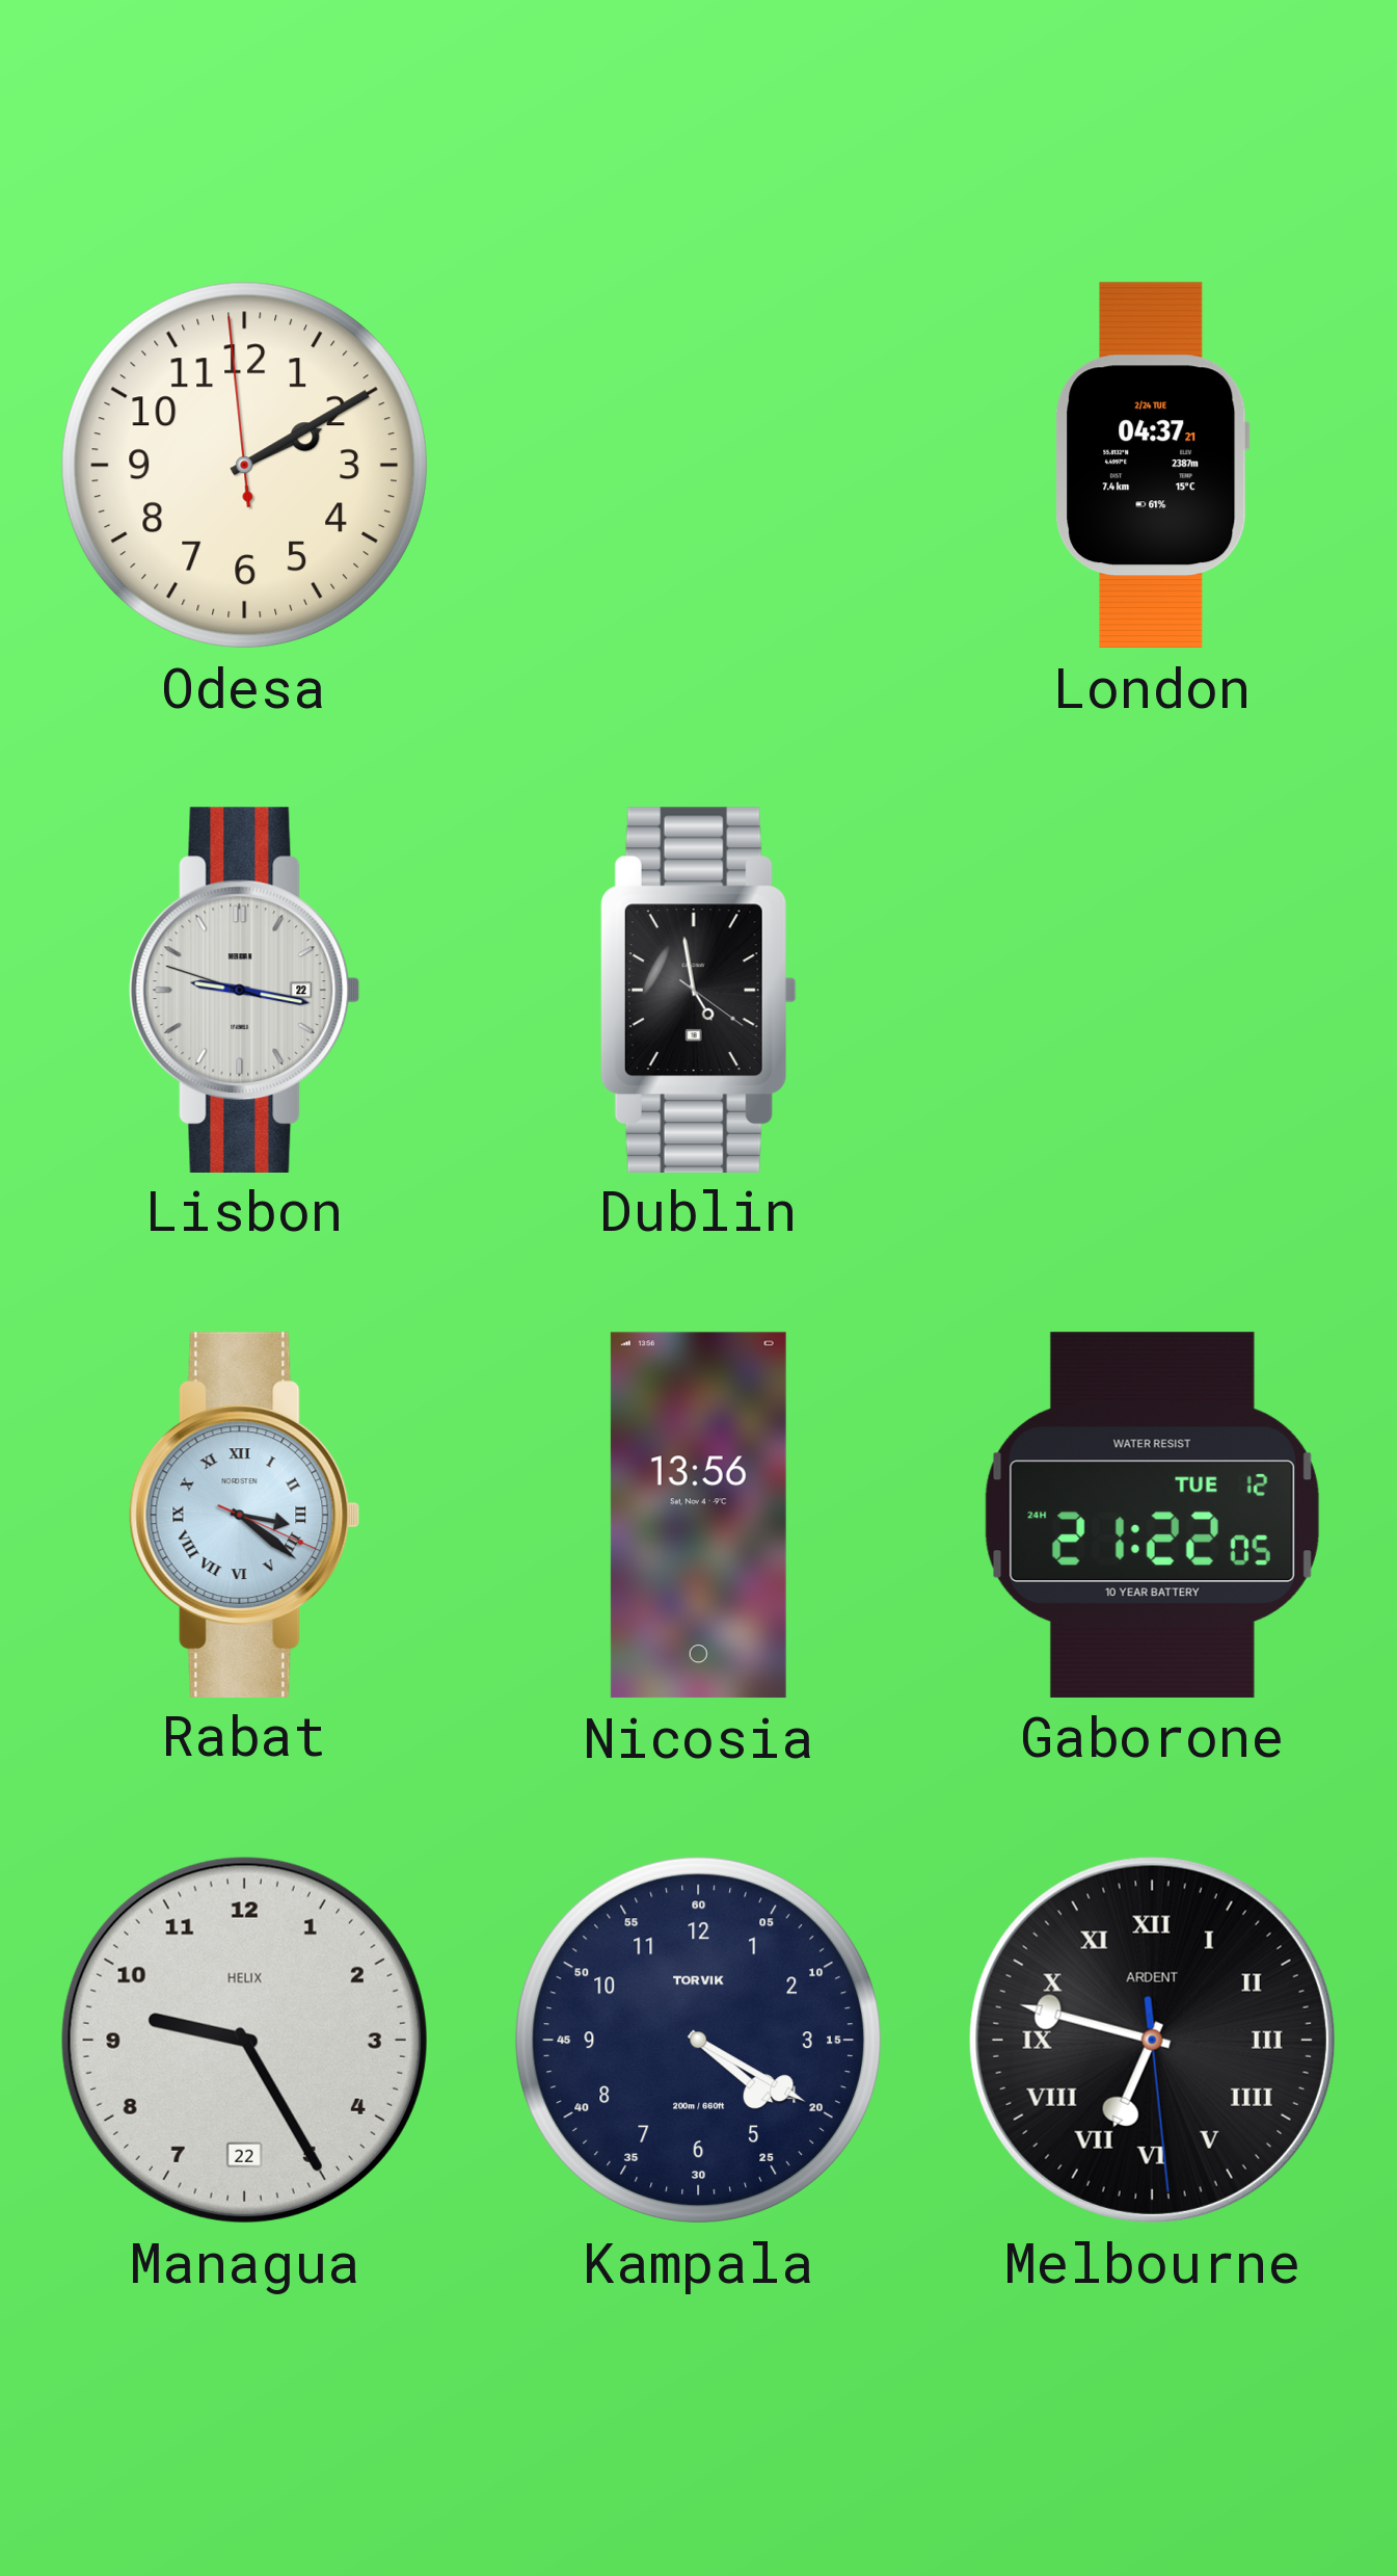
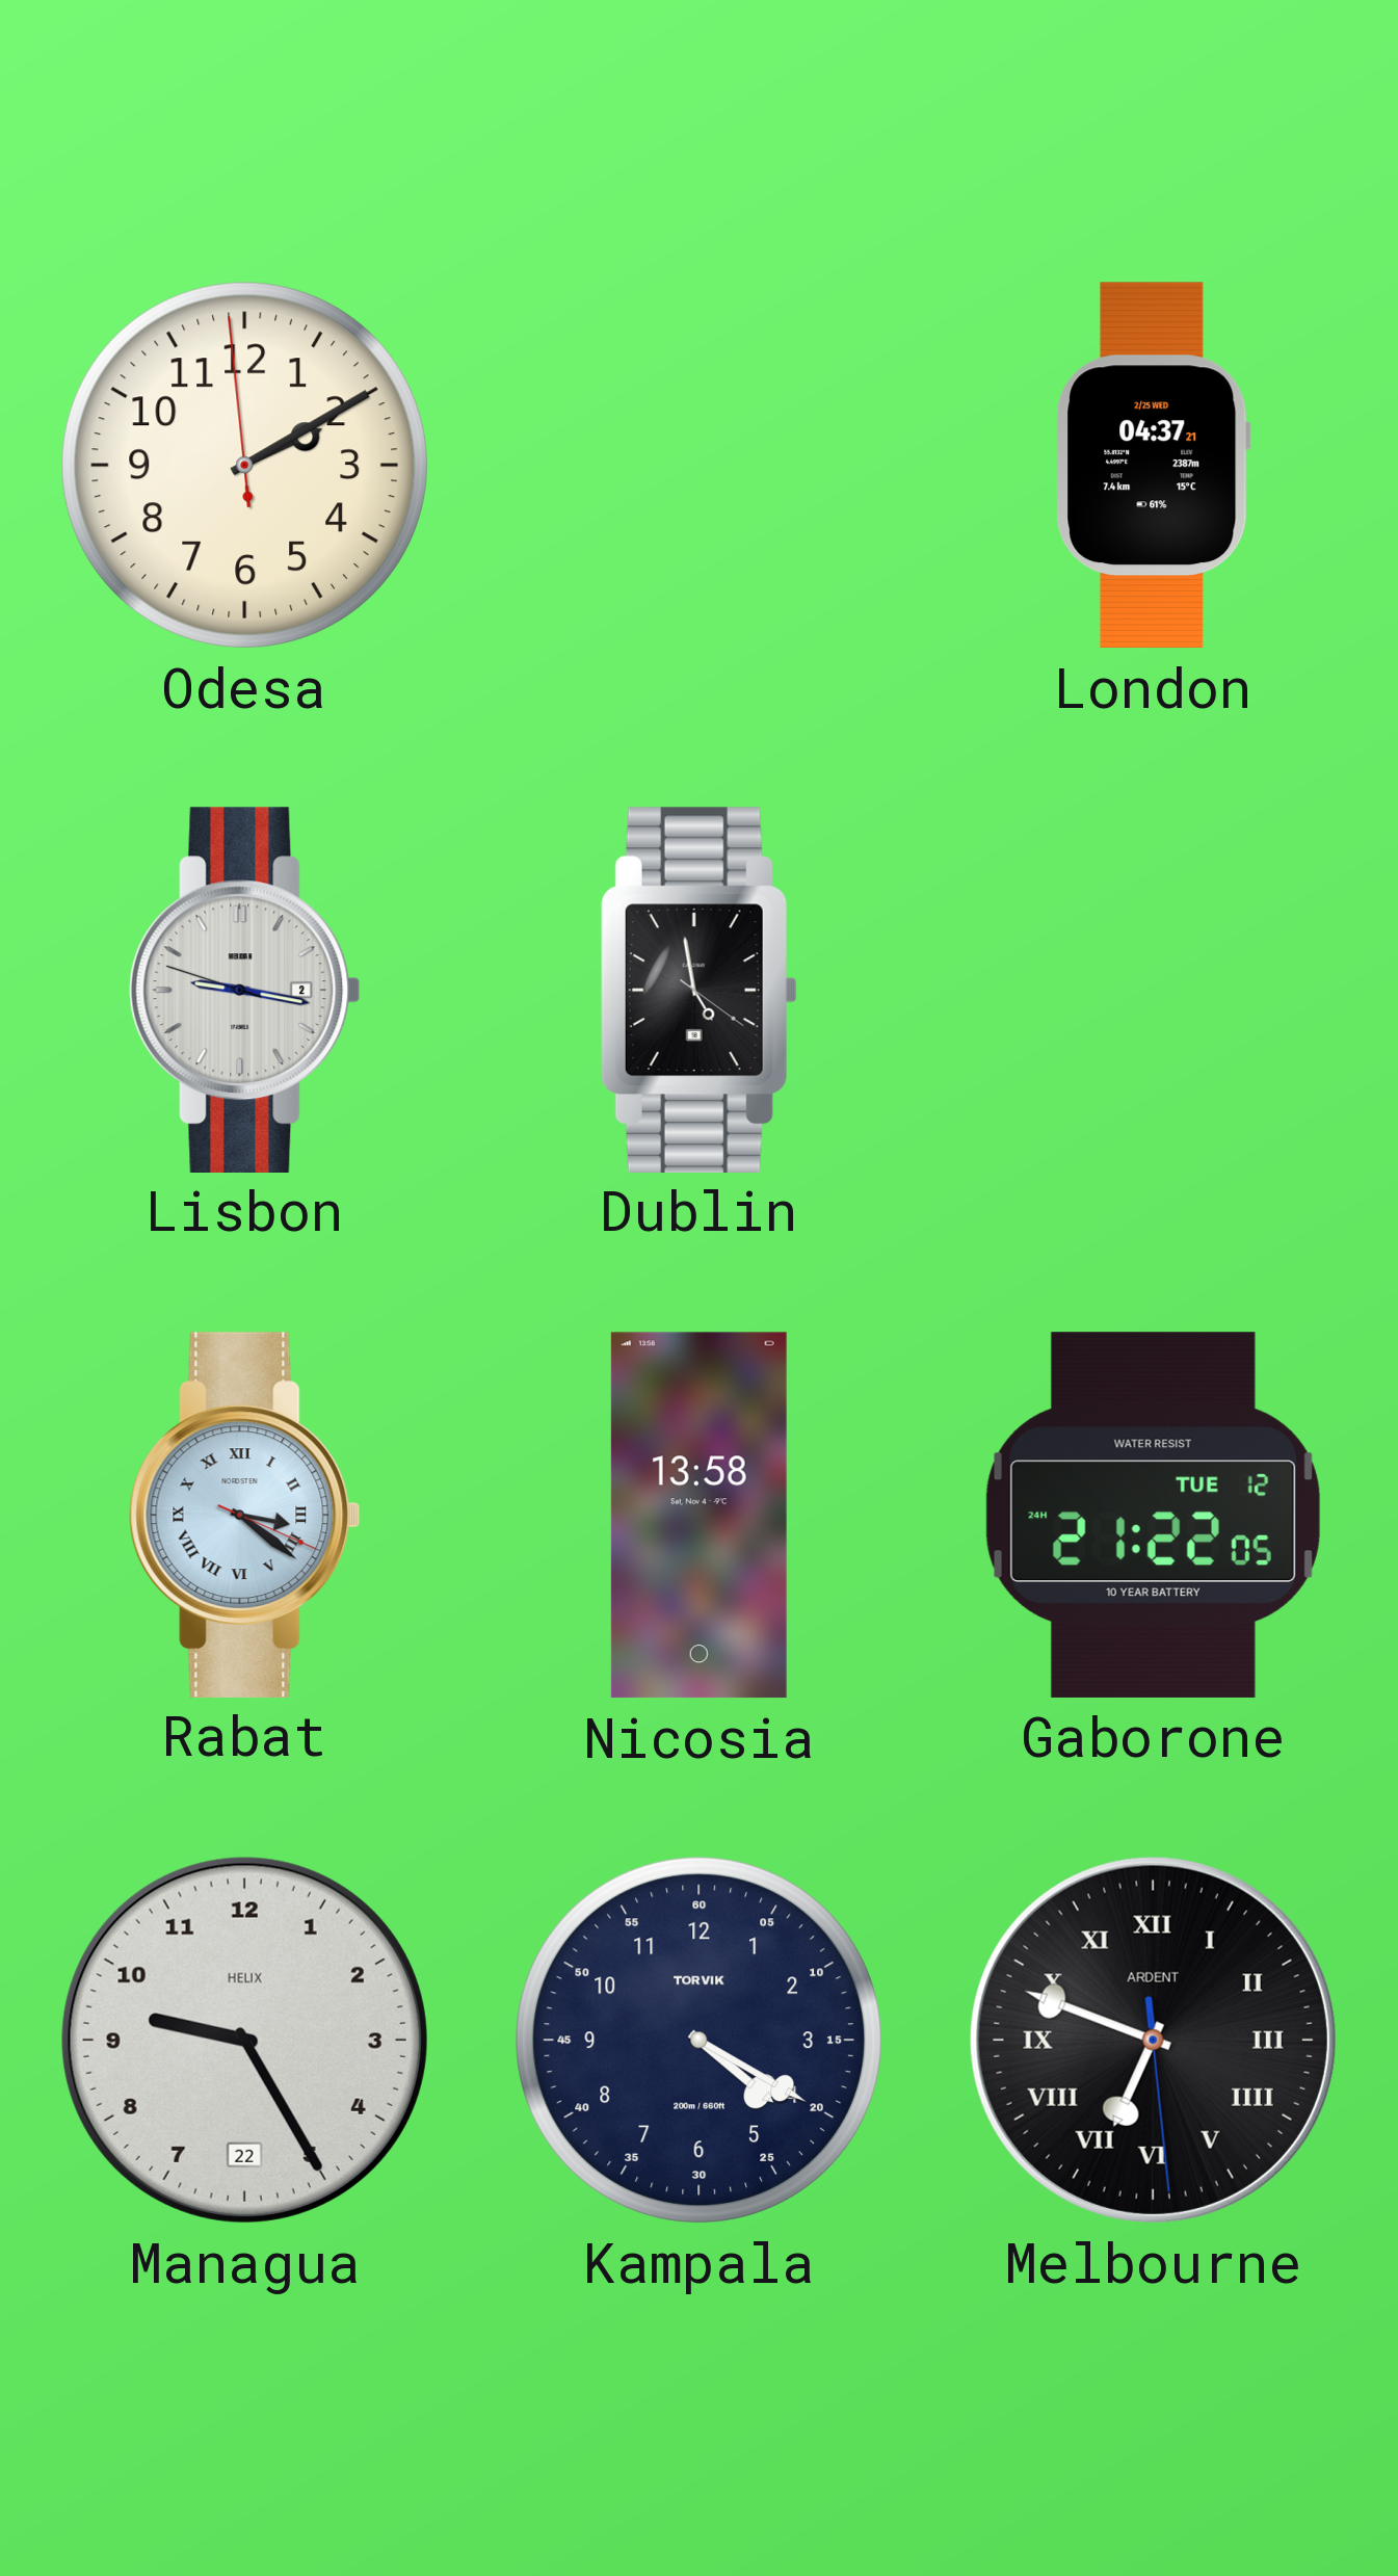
London date: 2/24 TUE -> 2/25 WED (1154, 466)
Lisbon date: 22 -> 2 (245, 990)
Nicosia: 13:56 -> 13:58 (698, 1516)
Melbourne: 6:47 -> 6:48 (1153, 2040)
